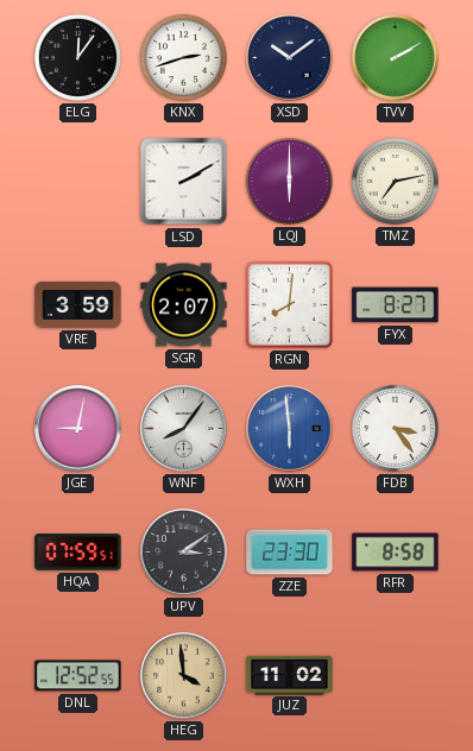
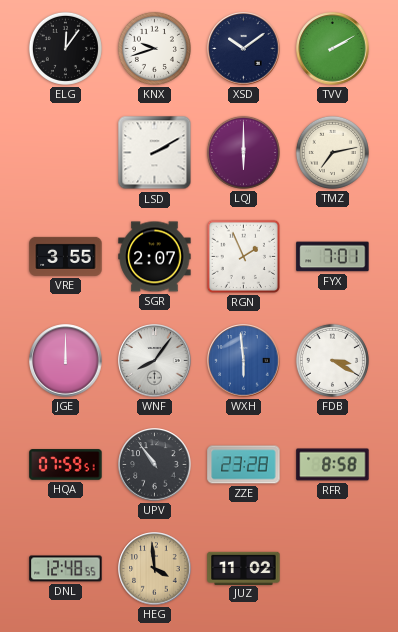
KNX: 2:42 -> 9:42 (154, 48)
VRE: 3:59 -> 3:55 (66, 256)
RGN: 8:01 -> 1:56 (243, 256)
FYX: 8:27 -> 7:01 (333, 257)
JGE: 9:02 -> 12:00 (66, 361)
FDB: 3:24 -> 3:20 (332, 360)
UPV: 3:09 -> 10:54 (155, 465)
ZZE: 23:30 -> 23:28 (244, 465)
DNL: 12:52 -> 12:48 (66, 569)
